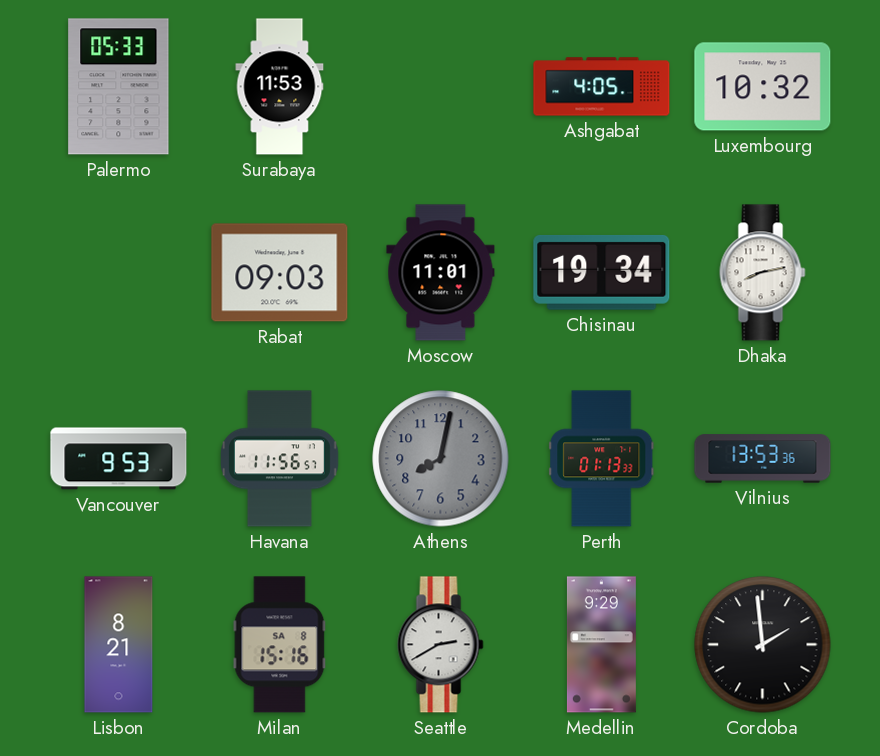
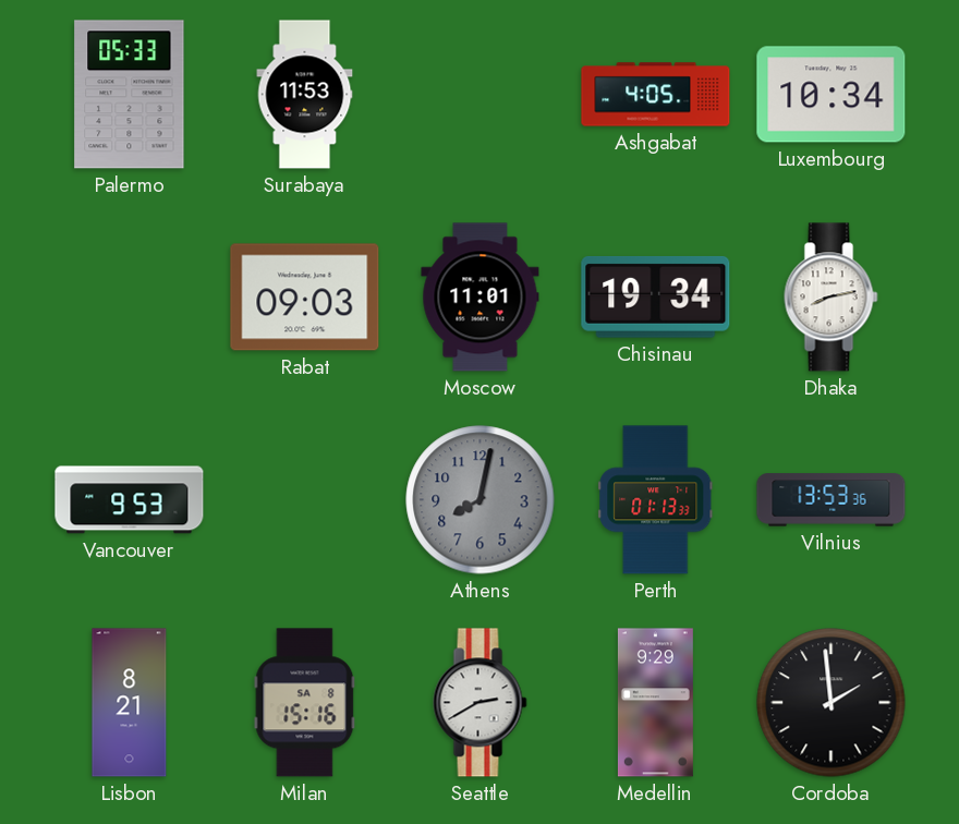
Luxembourg: 10:32 -> 10:34 (831, 95)
Havana: 11:56 -> none (280, 459)
